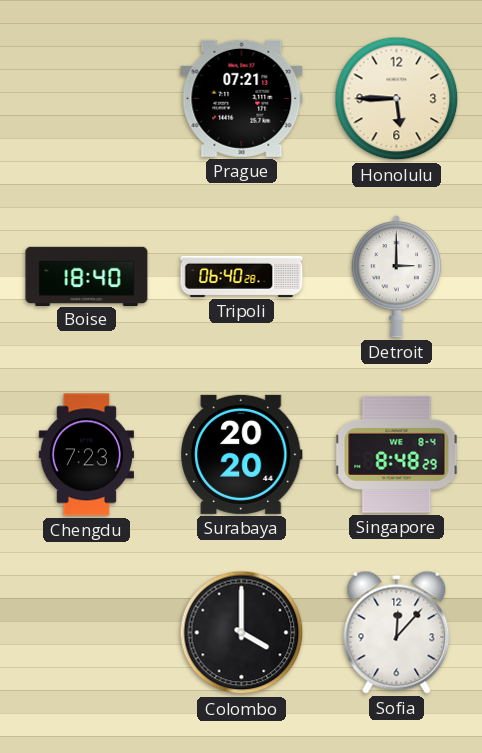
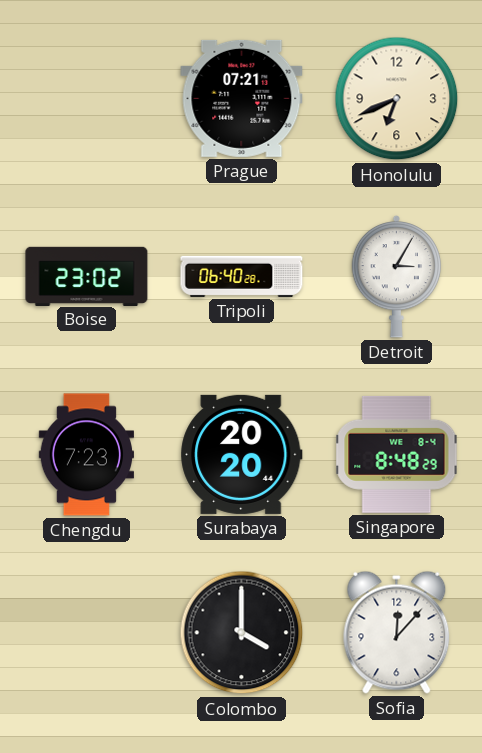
Honolulu: 5:45 -> 6:41 (397, 99)
Boise: 18:40 -> 23:02 (87, 276)
Detroit: 3:00 -> 3:05 (397, 276)
